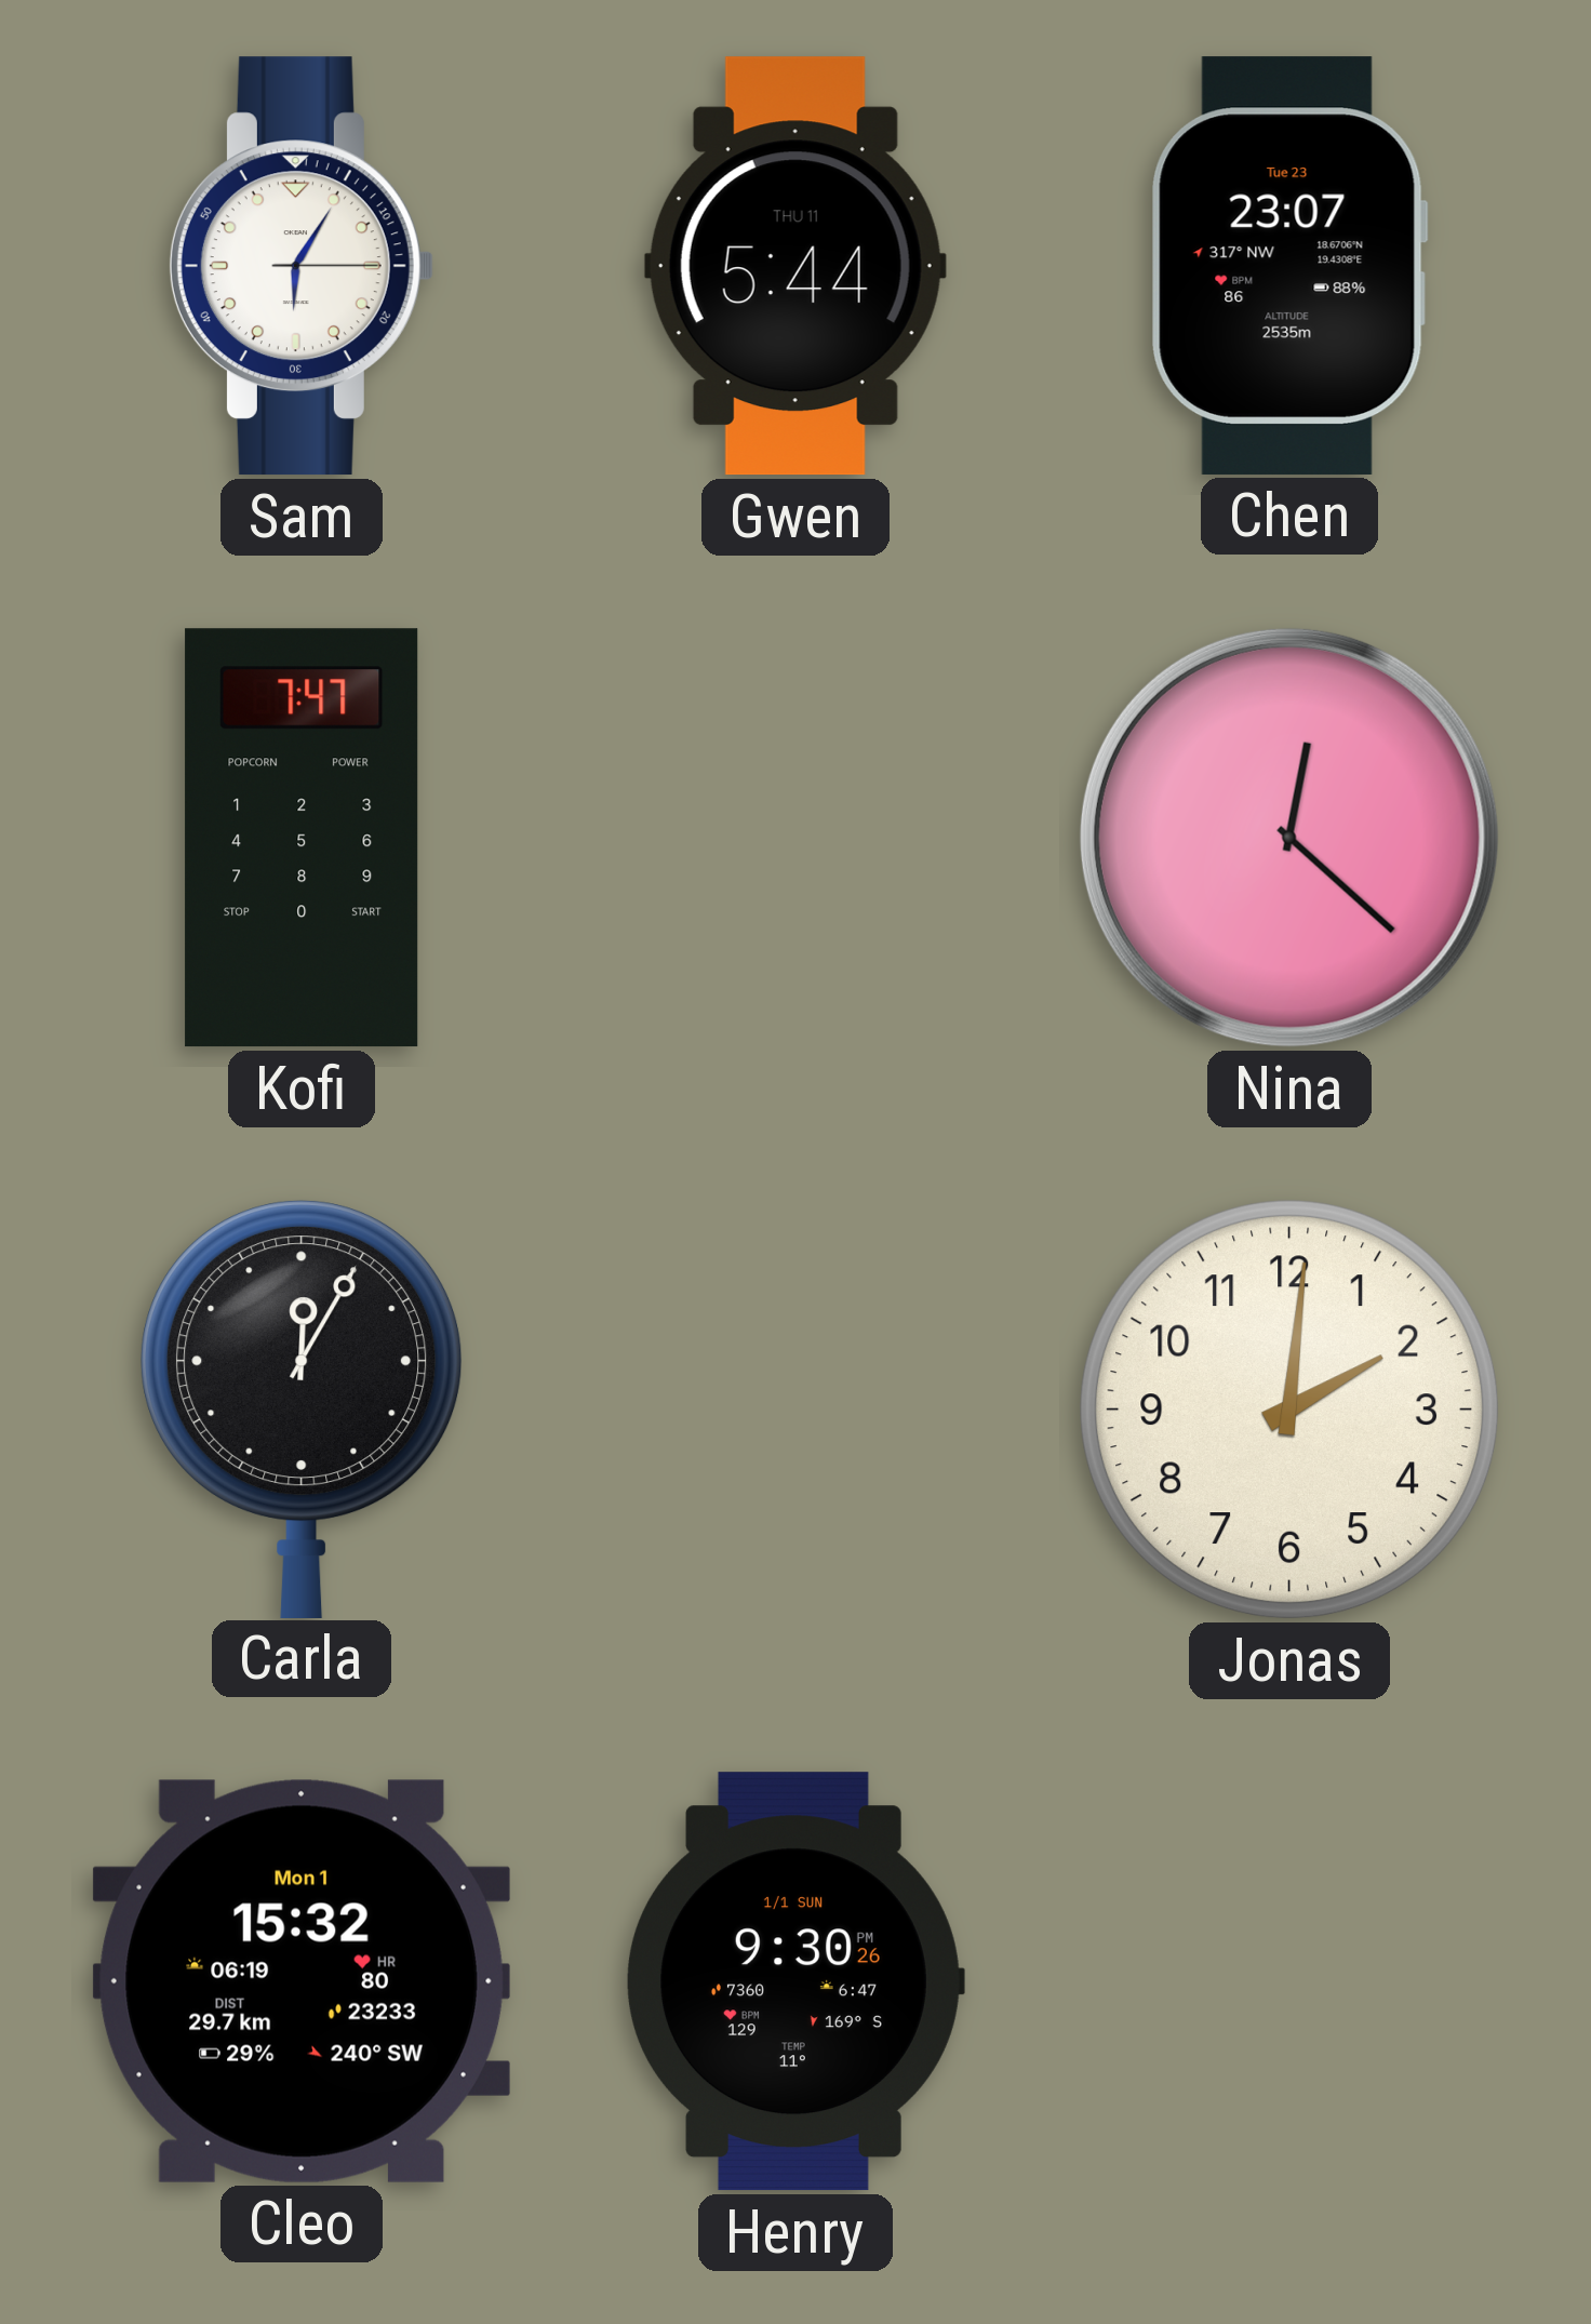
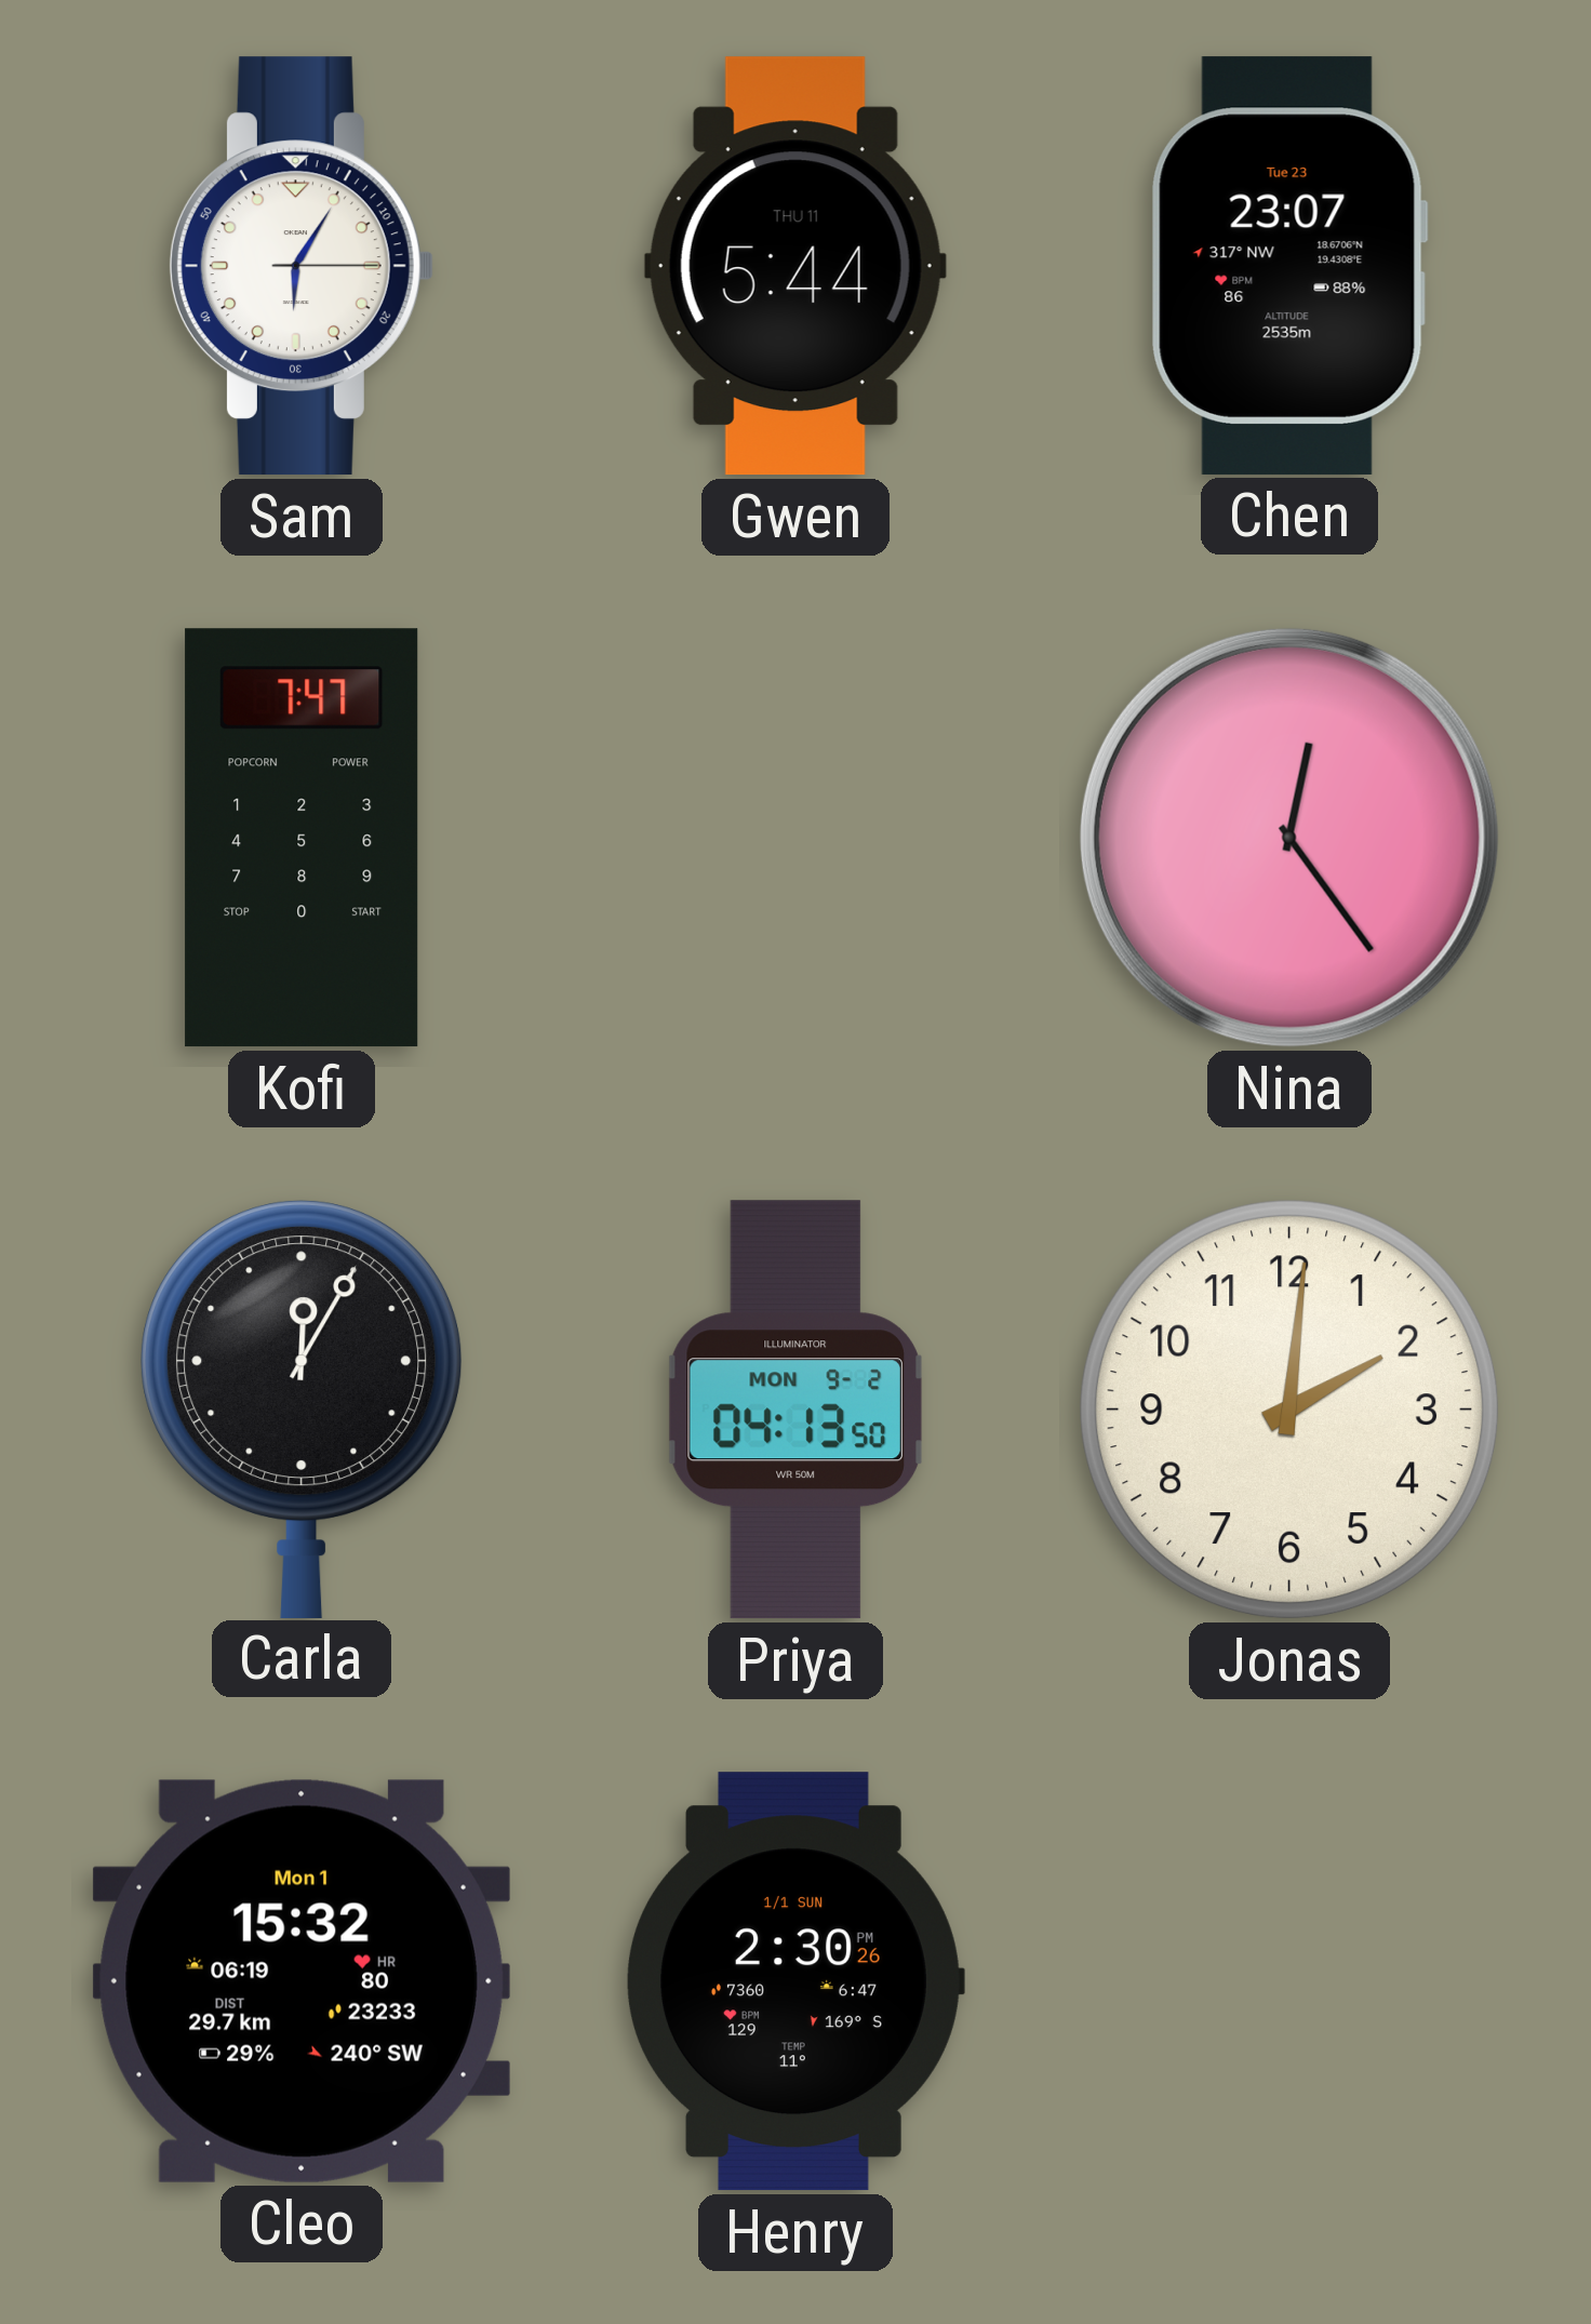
Nina: 12:22 -> 12:24 (1289, 838)
Priya: none -> 04:13 (795, 1410)
Henry: 9:30 -> 2:30 (795, 1981)
